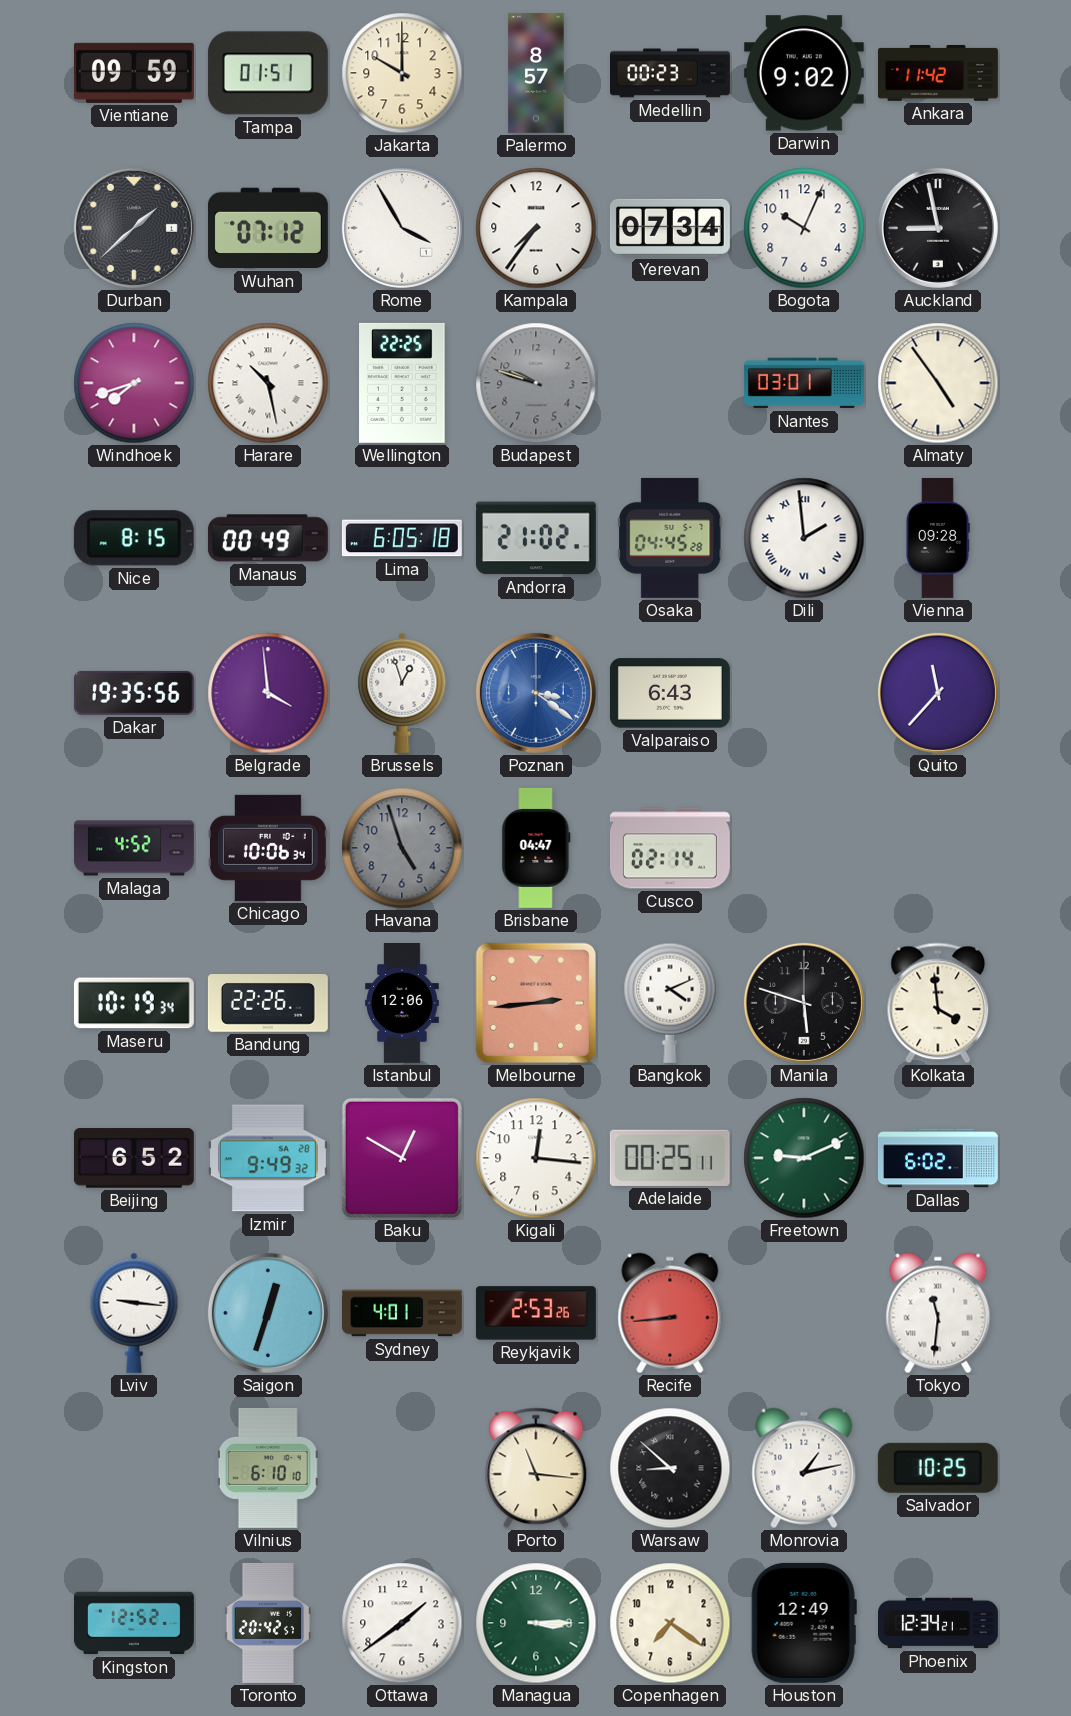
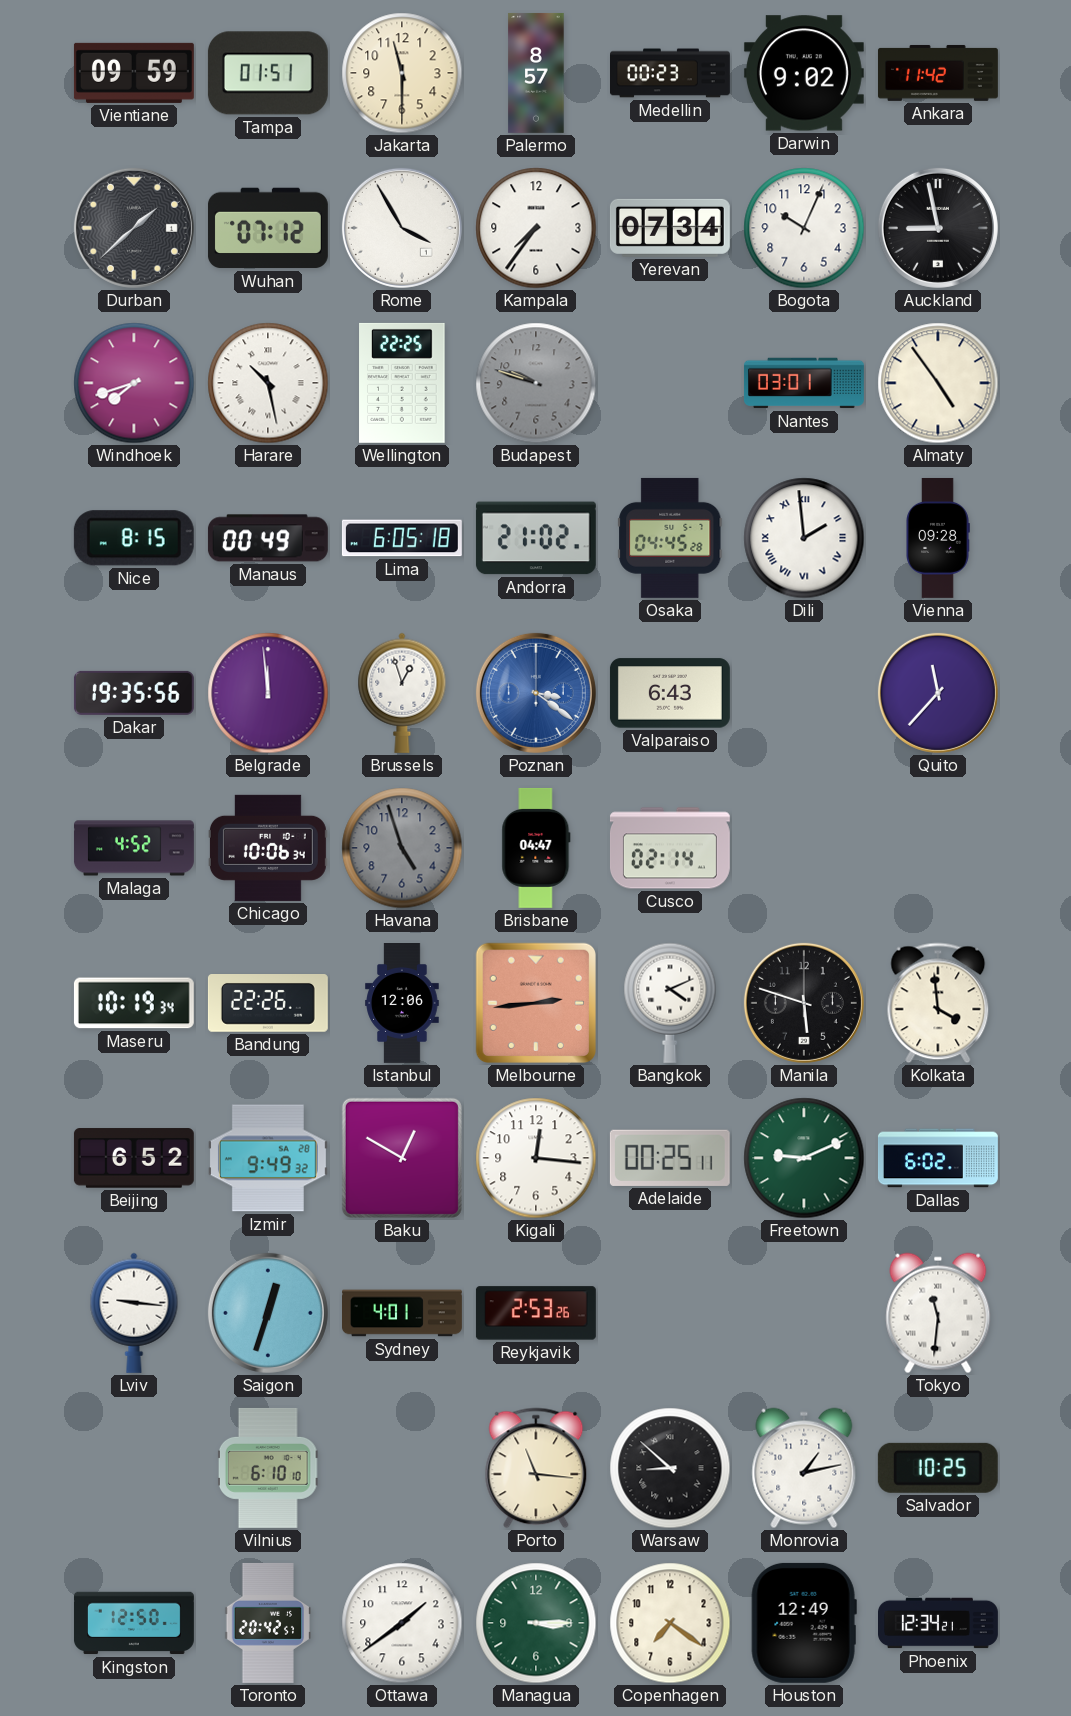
Jakarta: 10:00 -> 11:30 (402, 73)
Belgrade: 3:59 -> 11:59 (268, 693)
Recife: 8:44 -> none (670, 1313)
Kingston: 12:52 -> 12:50 (134, 1623)
